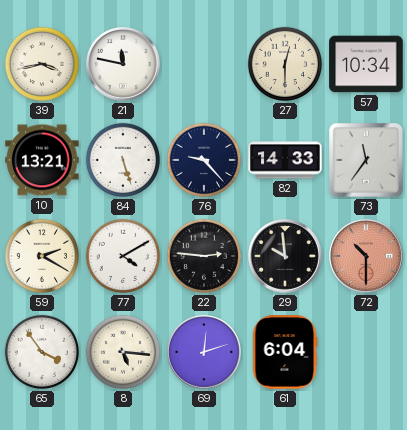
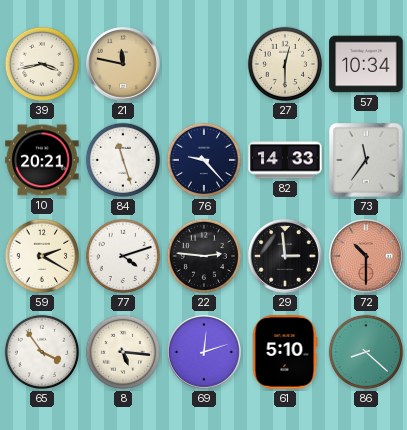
21 dial: white -> champagne (124, 65)
10: 13:21 -> 20:21 (42, 160)
84: 5:27 -> 11:27 (123, 160)
77: 4:10 -> 4:12 (123, 256)
29: 9:59 -> 2:59 (286, 257)
61: 6:04 -> 5:10 (285, 352)
86: none -> 8:22 (366, 352)
